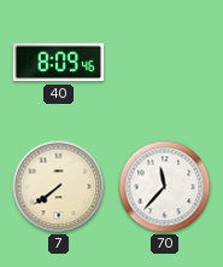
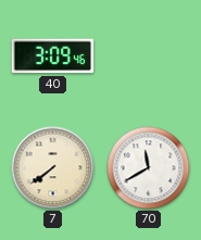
40: 8:09 -> 3:09 (53, 56)
70: 11:37 -> 11:40 (149, 168)
